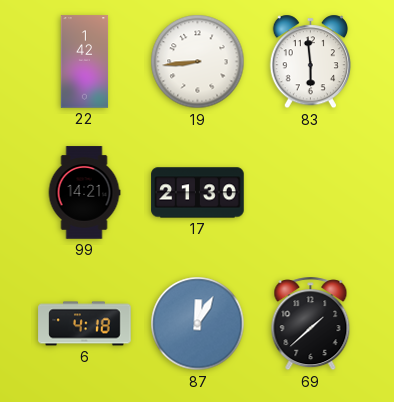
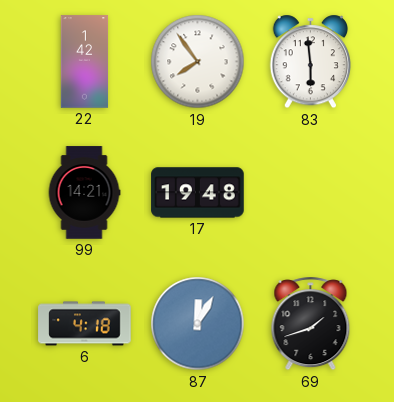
19: 8:44 -> 7:54 (198, 62)
17: 21:30 -> 19:48 (198, 193)
69: 1:38 -> 1:42 (311, 324)
